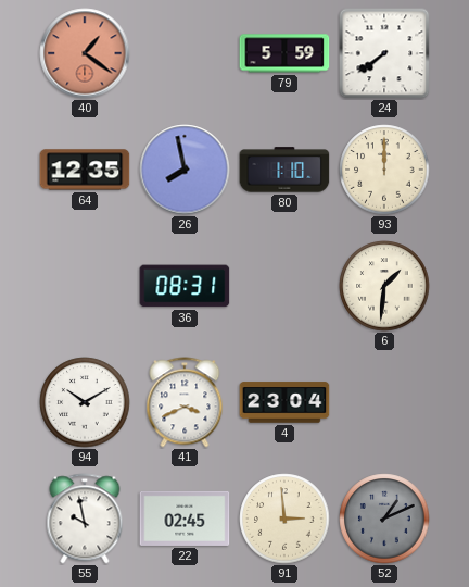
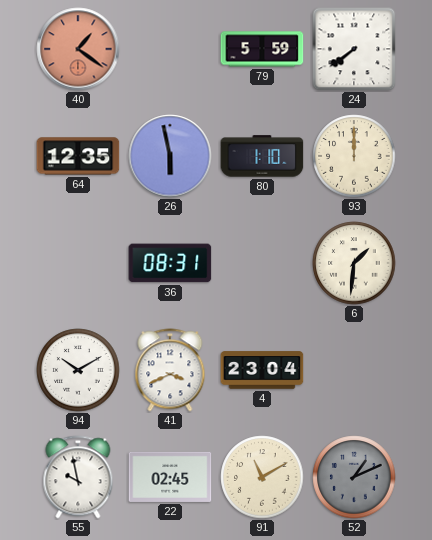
26: 7:58 -> 5:58 (170, 156)
91: 2:59 -> 11:10 (262, 477)
